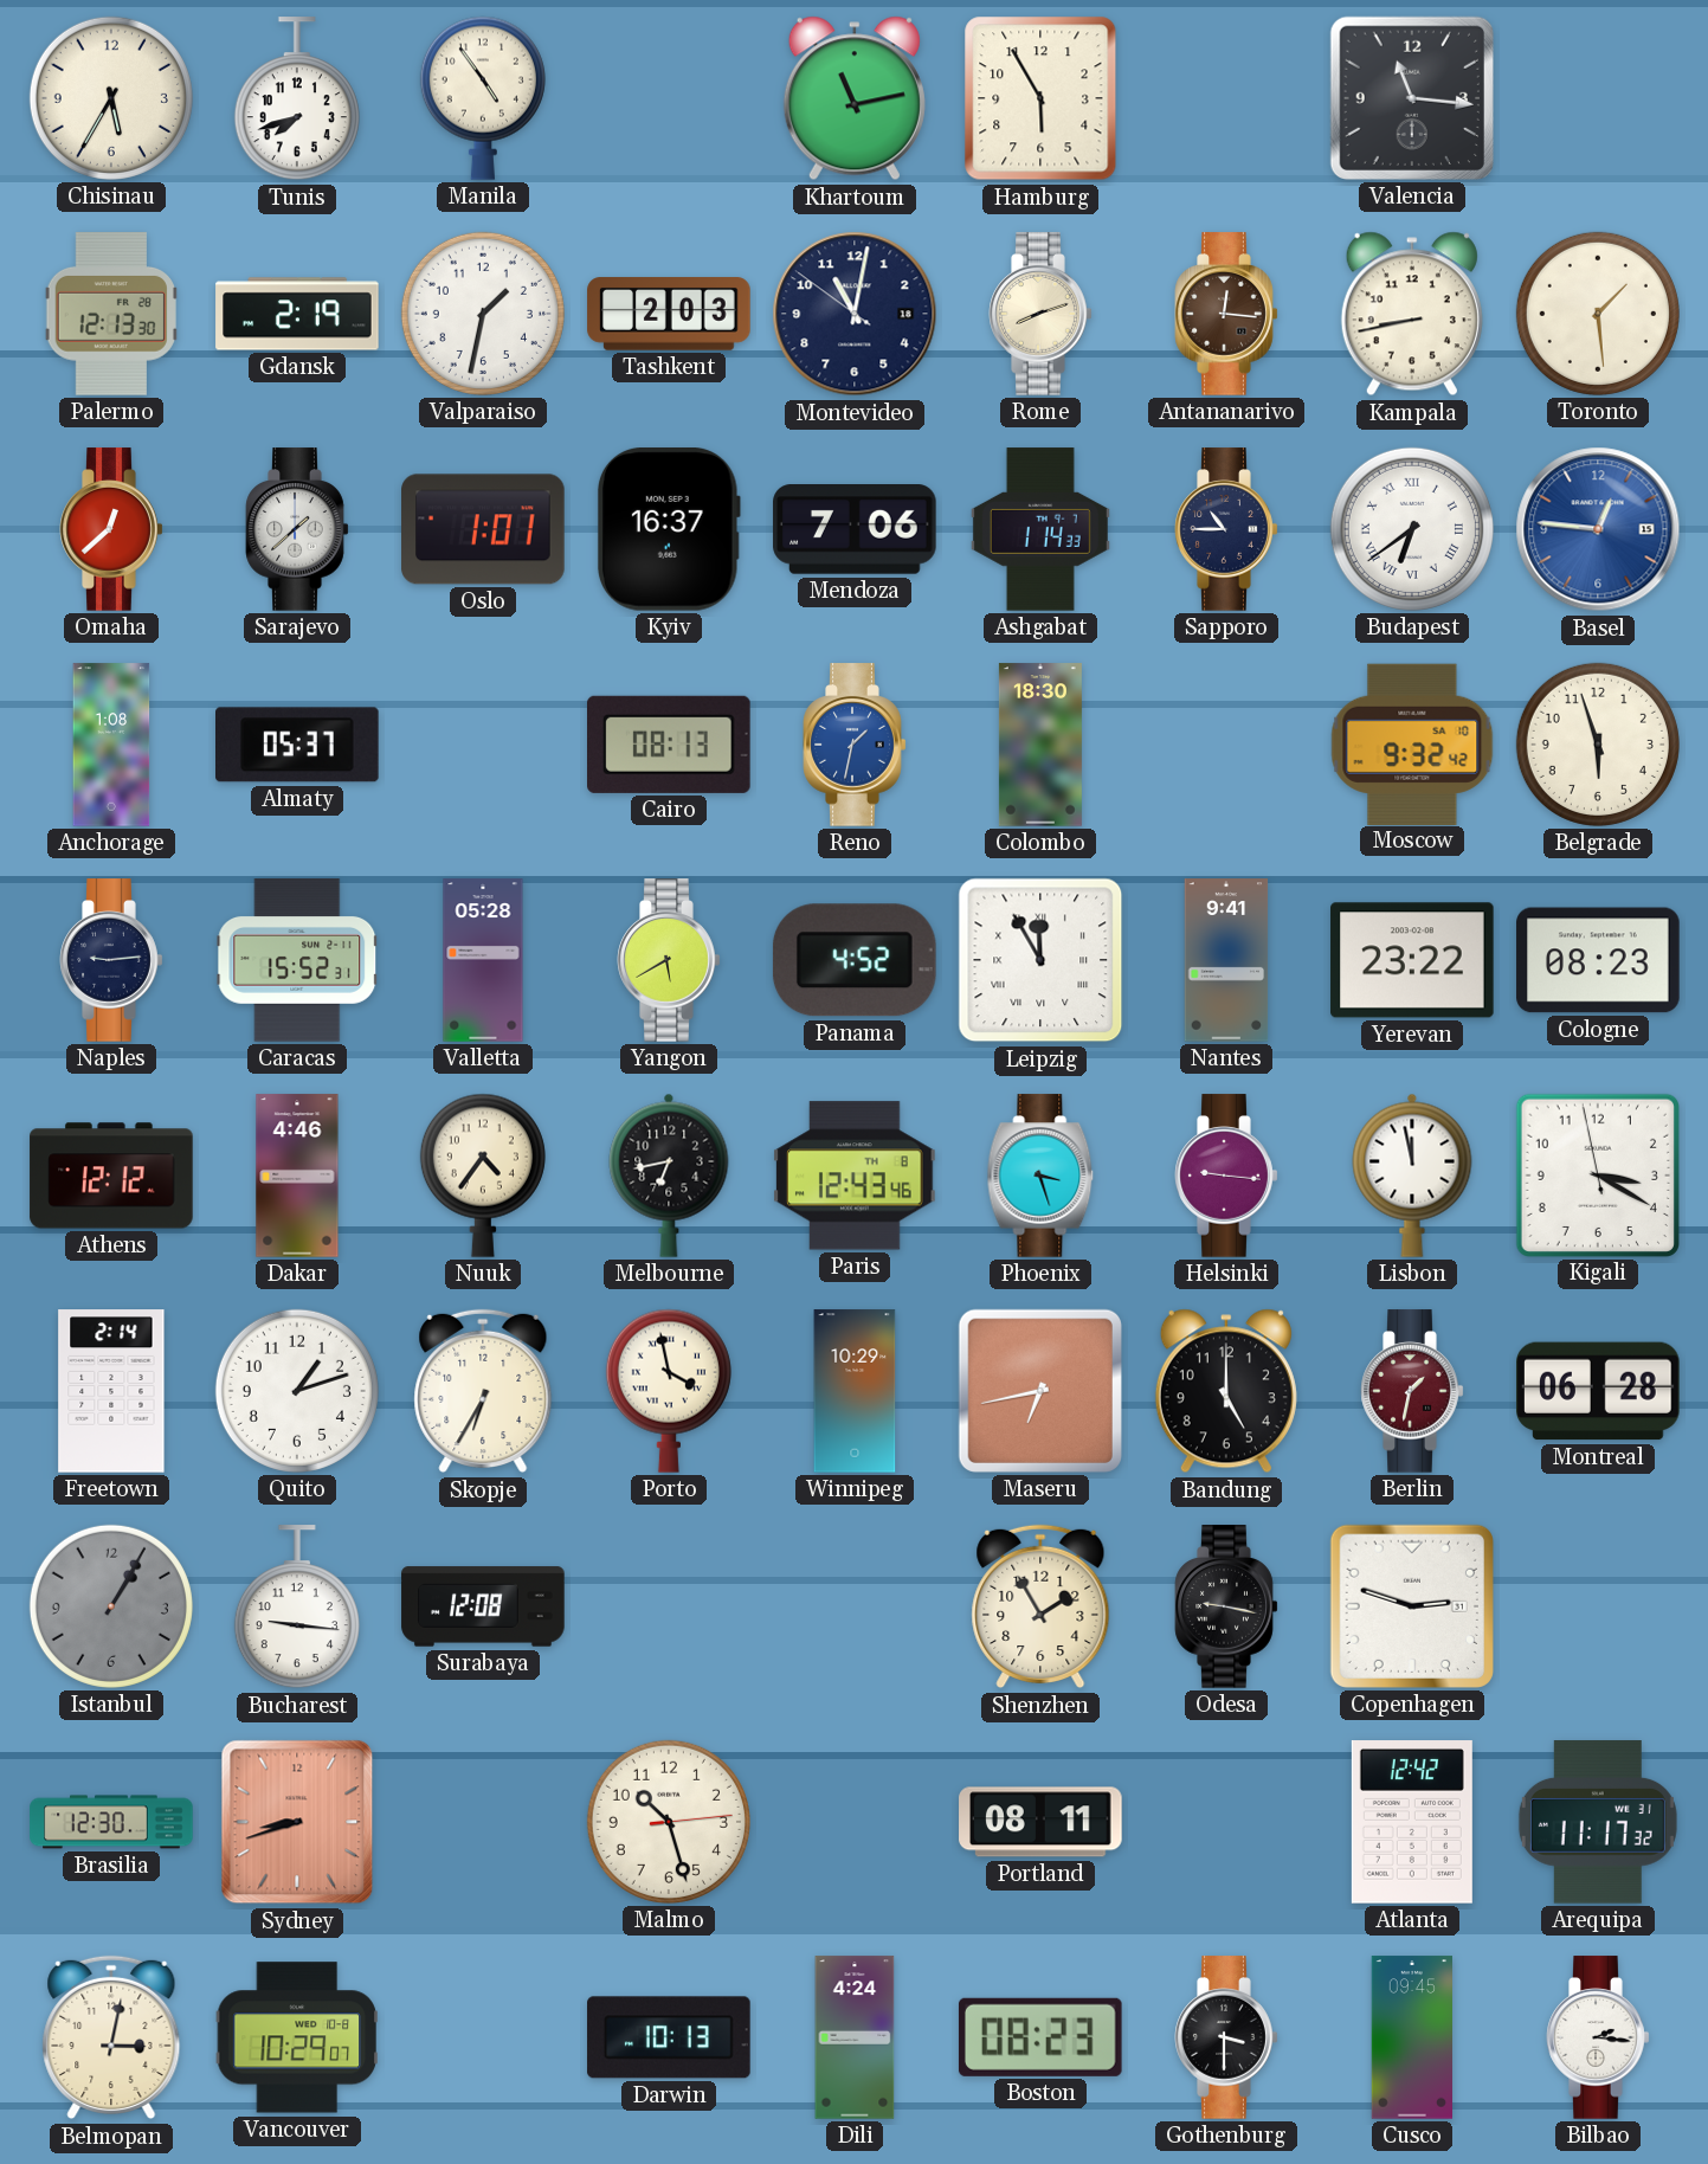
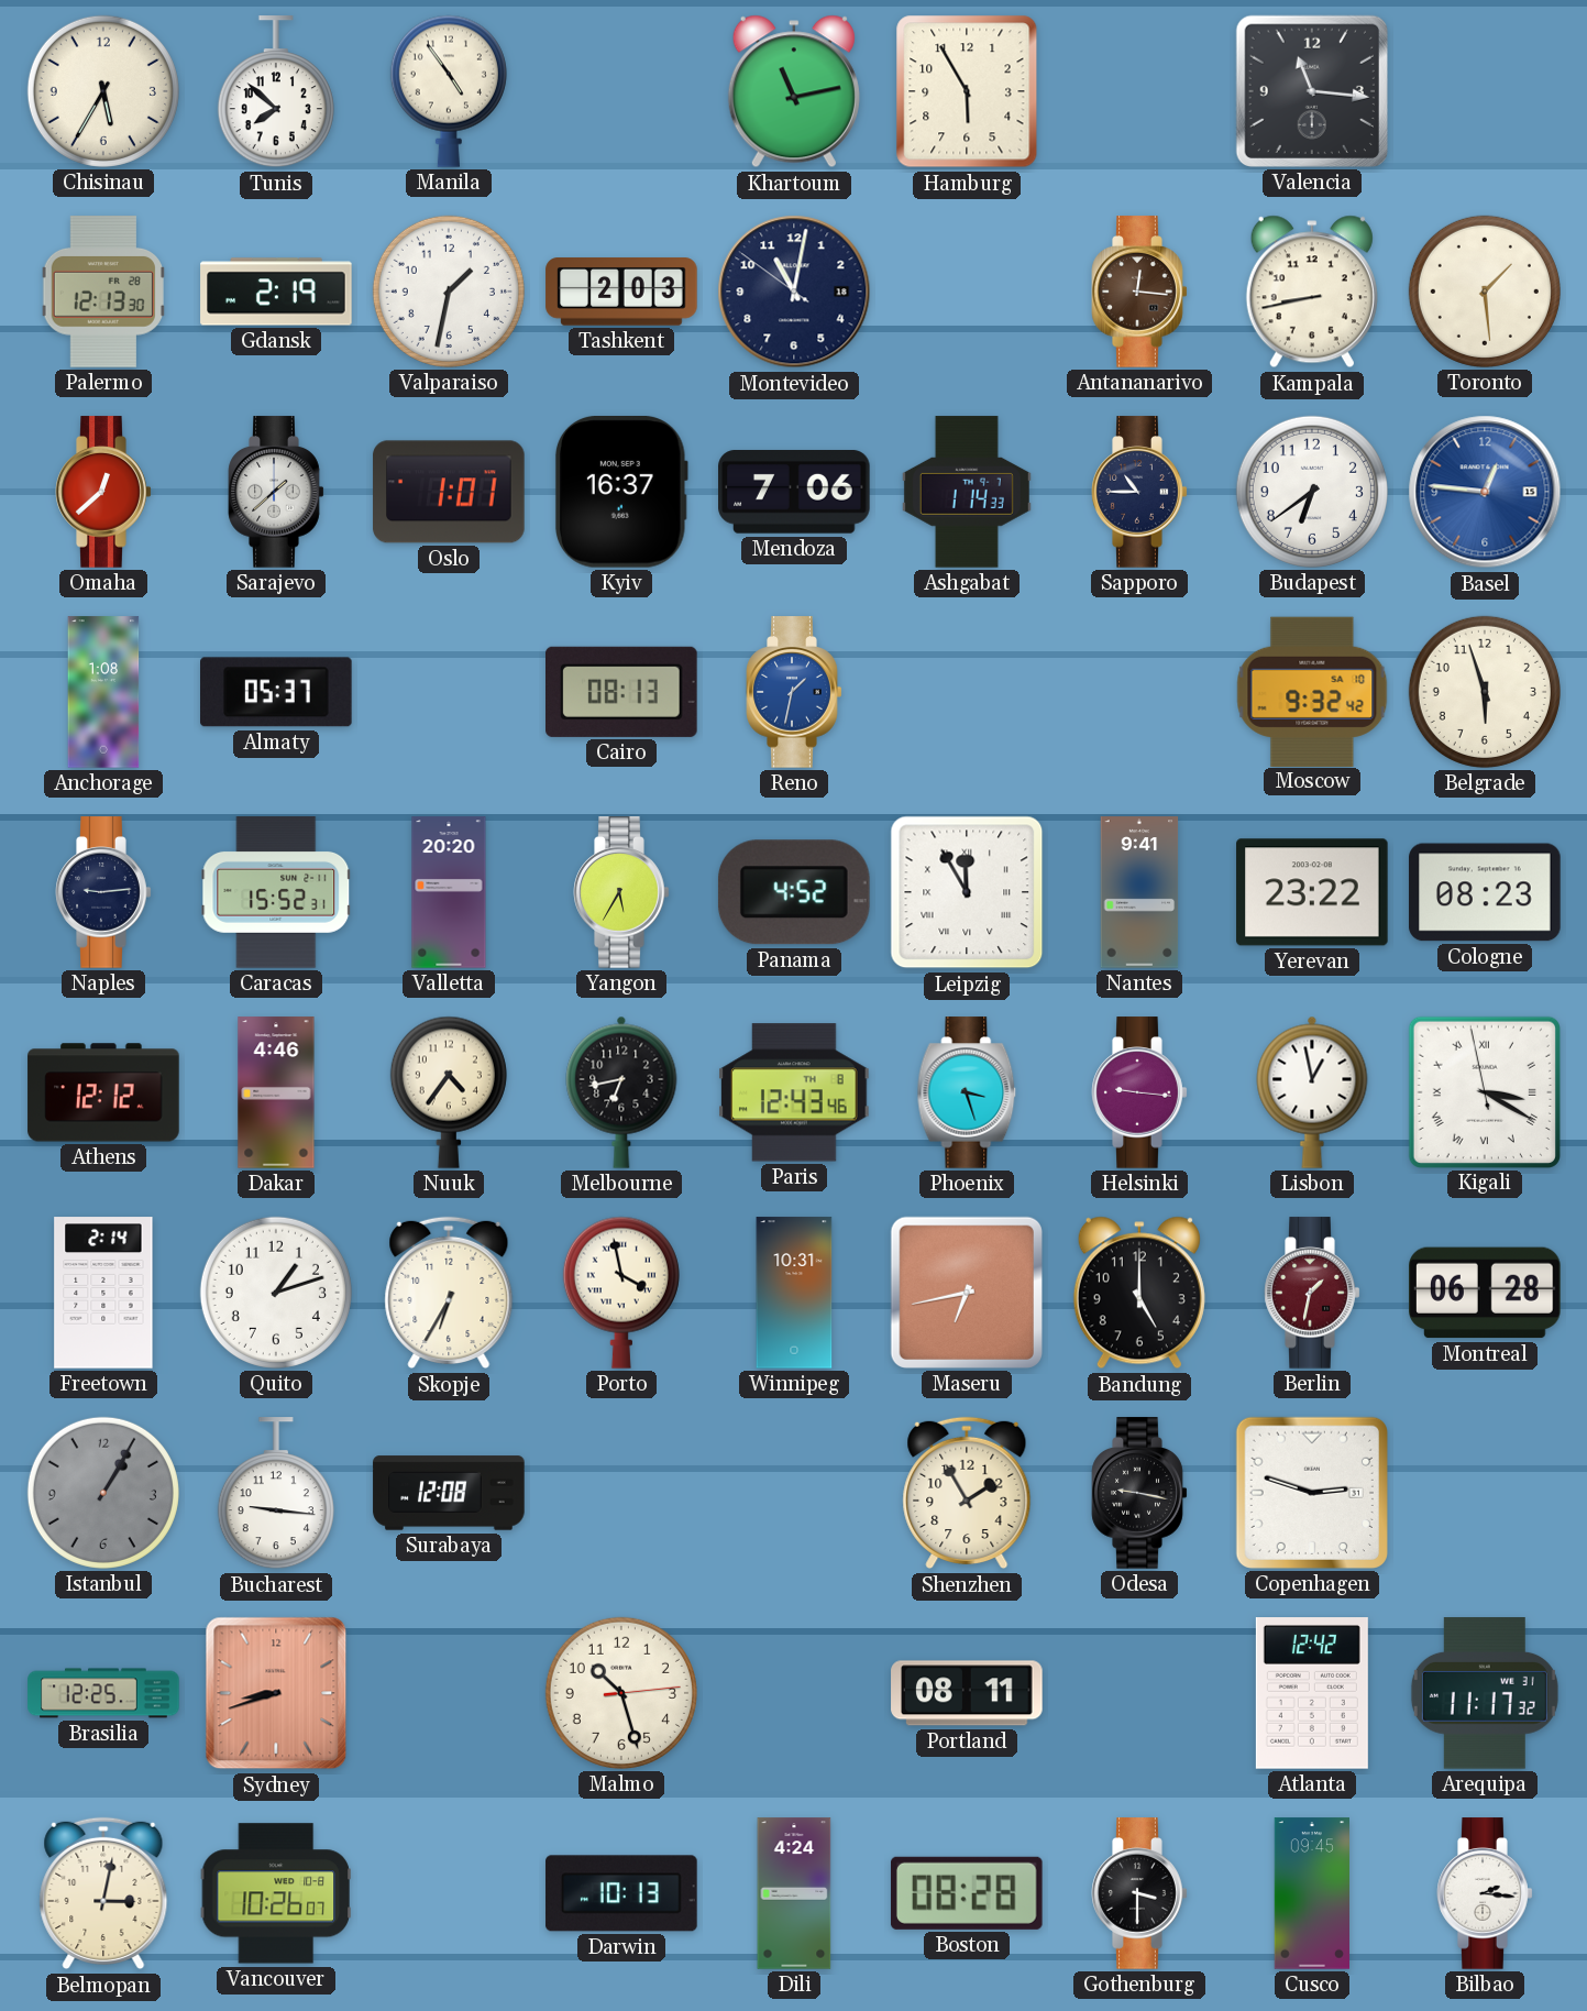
Tunis: 7:42 -> 7:52 (276, 92)
Rome: 8:12 -> none (1040, 314)
Budapest numerals: Roman -> Arabic (1312, 492)
Colombo: 18:30 -> none (1040, 745)
Valletta: 05:28 -> 20:20 (449, 892)
Yangon: 5:40 -> 5:35 (621, 892)
Lisbon: 11:58 -> 12:58 (1312, 1092)
Kigali numerals: Arabic -> Roman (1484, 1091)
Winnipeg: 10:29 -> 10:31 (794, 1293)
Brasilia: 12:30 -> 12:25 (103, 1693)
Vancouver: 10:29 -> 10:26 (276, 1893)
Boston: 08:23 -> 08:28 (967, 1893)
